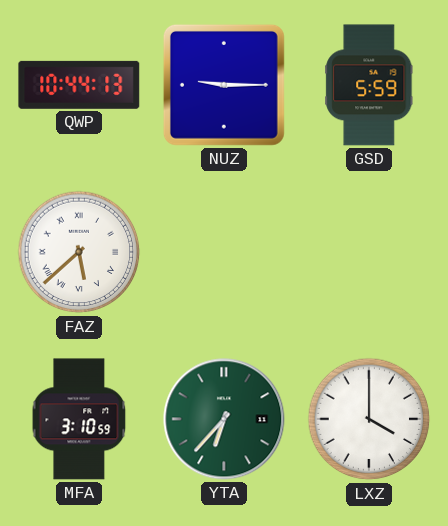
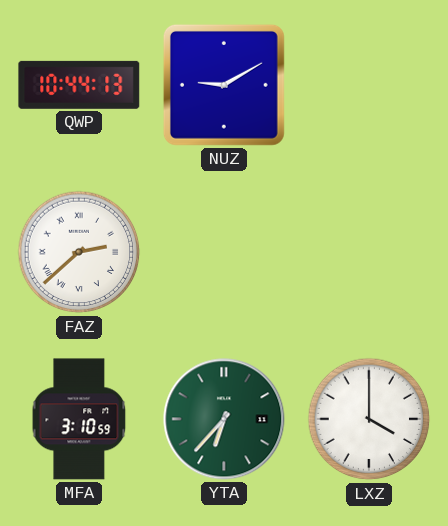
NUZ: 9:15 -> 9:10 (224, 85)
GSD: 5:59 -> none (369, 85)
FAZ: 5:38 -> 2:38 (79, 252)
